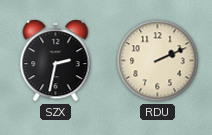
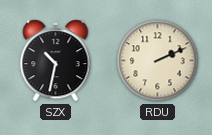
SZX: 2:32 -> 10:32 (56, 61)
